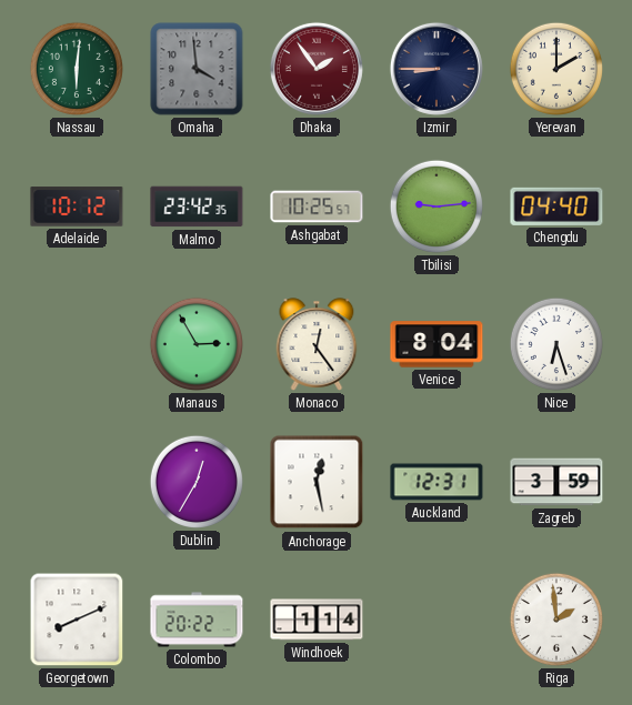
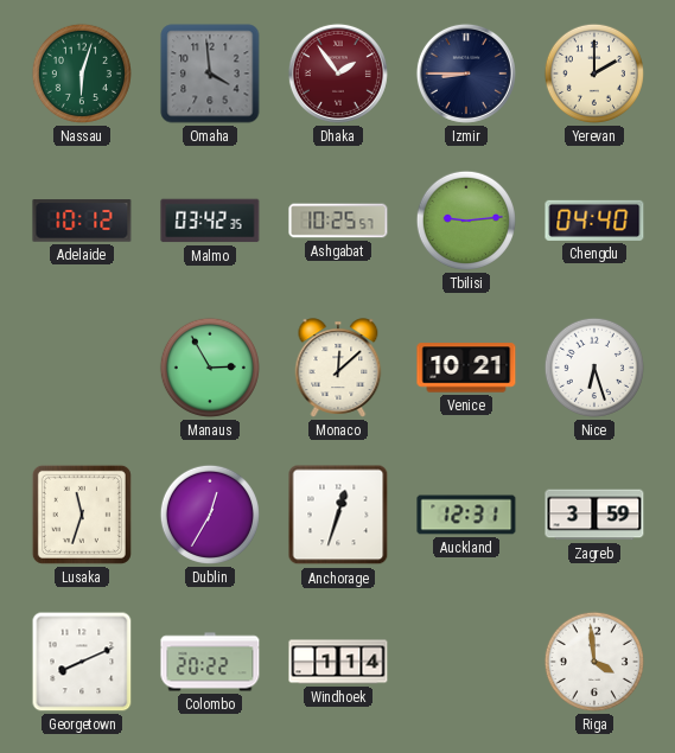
Nassau: 6:01 -> 6:03 (82, 74)
Malmo: 23:42 -> 03:42 (210, 221)
Monaco: 12:24 -> 12:08 (338, 368)
Venice: 8:04 -> 10:21 (466, 368)
Lusaka: none -> 11:33 (82, 515)
Anchorage: 12:28 -> 12:33 (338, 515)
Riga: 1:59 -> 3:59 (594, 662)
